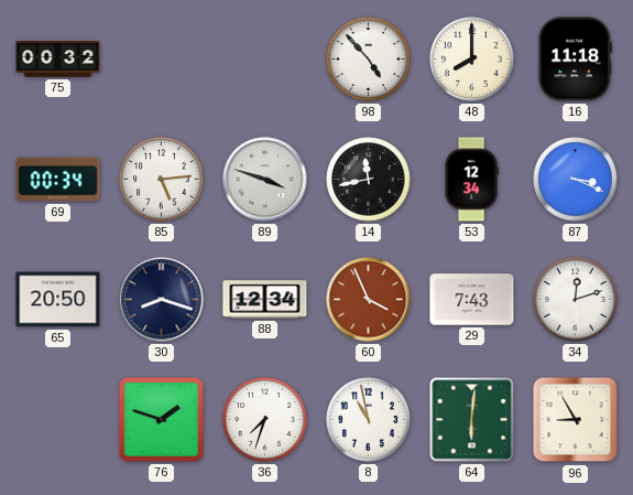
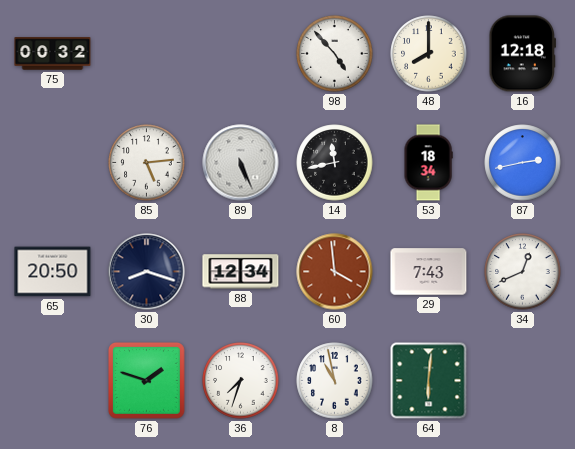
16: 11:18 -> 12:18 (522, 54)
69: 00:34 -> none (58, 180)
89: 3:48 -> 5:26 (241, 163)
53: 12:34 -> 18:34 (428, 163)
87: 3:19 -> 2:43 (523, 163)
60: 3:56 -> 3:59 (335, 272)
34: 12:12 -> 12:41 (523, 272)
96: 8:55 -> none (576, 420)
